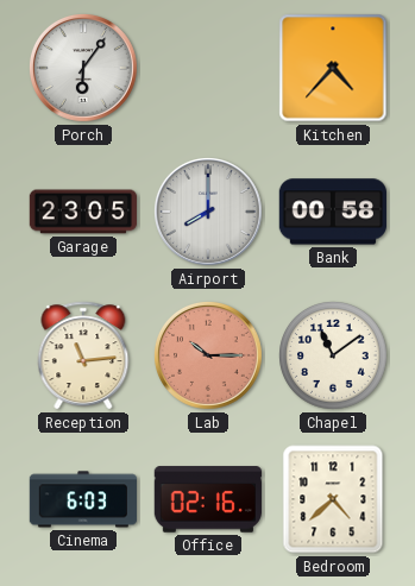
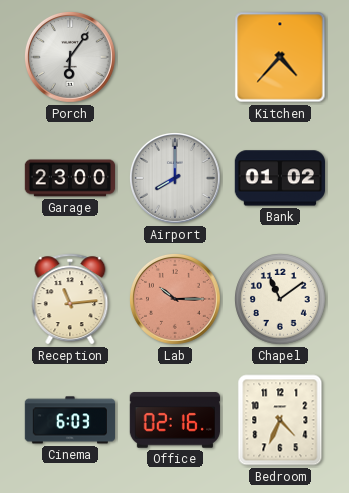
Garage: 23:05 -> 23:00 (69, 178)
Bank: 00:58 -> 01:02 (279, 178)
Bedroom: 4:38 -> 4:34 (280, 420)
